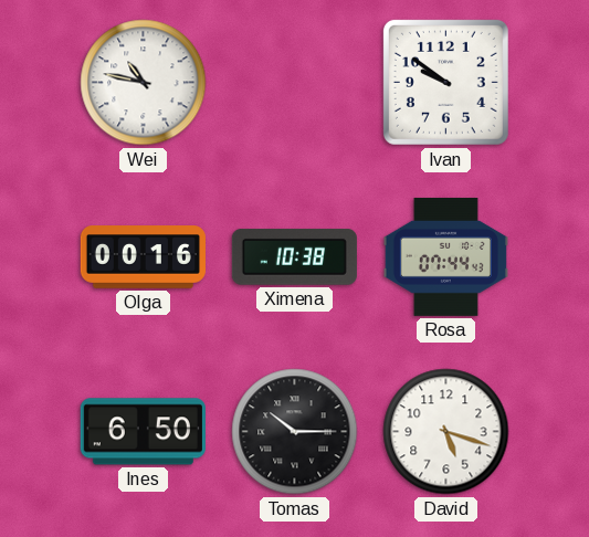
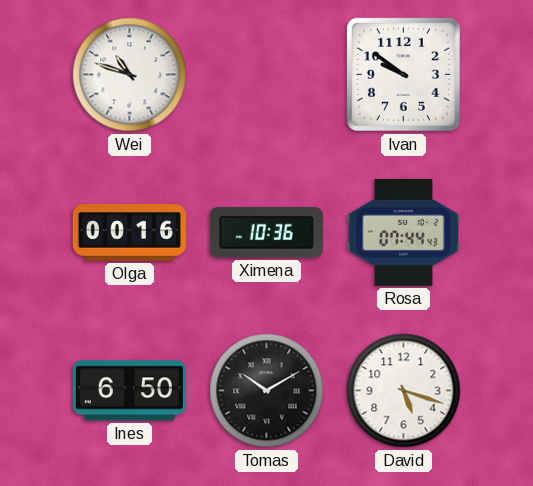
Wei: 10:47 -> 10:48 (130, 75)
Ximena: 10:38 -> 10:36 (266, 233)
Tomas: 10:15 -> 10:10 (267, 391)
